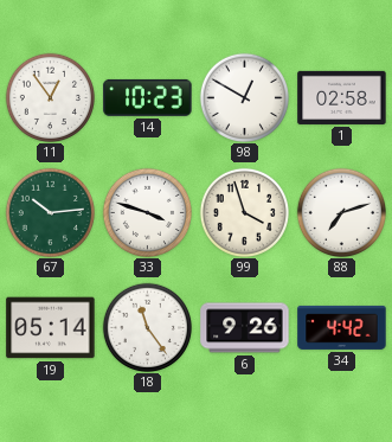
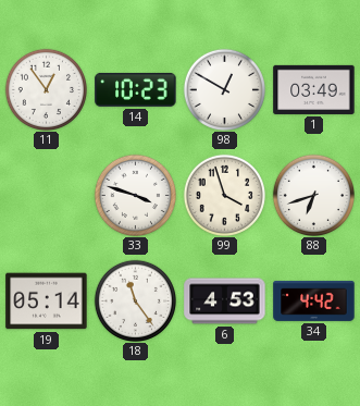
1: 02:58 -> 03:49 (314, 89)
67: 10:14 -> none (50, 212)
88: 7:12 -> 6:42 (313, 195)
6: 9:26 -> 4:53 (225, 302)
